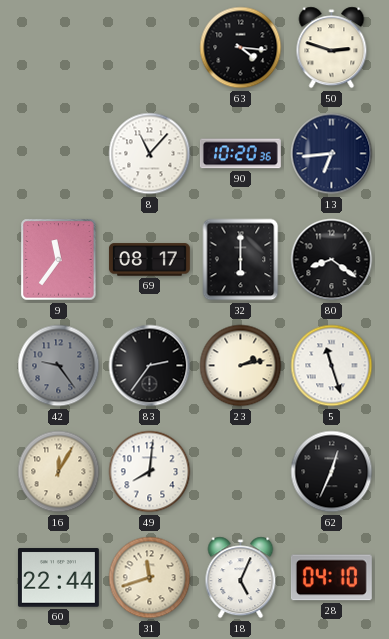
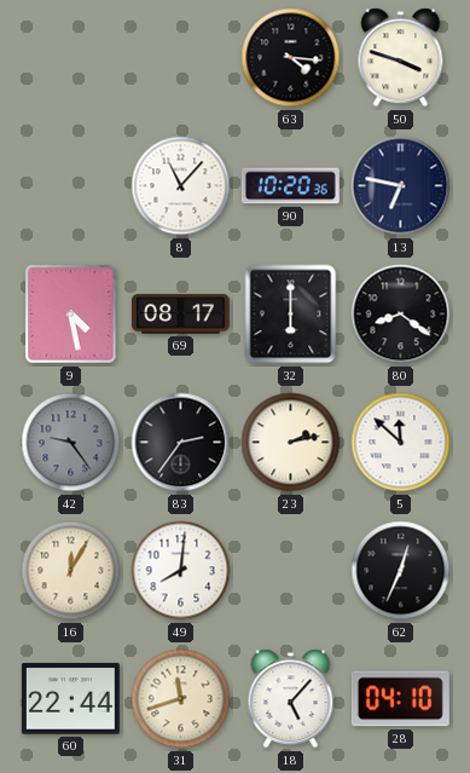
50: 2:48 -> 3:48 (401, 58)
13: 6:44 -> 6:47 (401, 186)
9: 11:36 -> 4:28 (71, 315)
5: 11:27 -> 11:52 (401, 443)
18: 5:04 -> 5:07 (291, 699)
